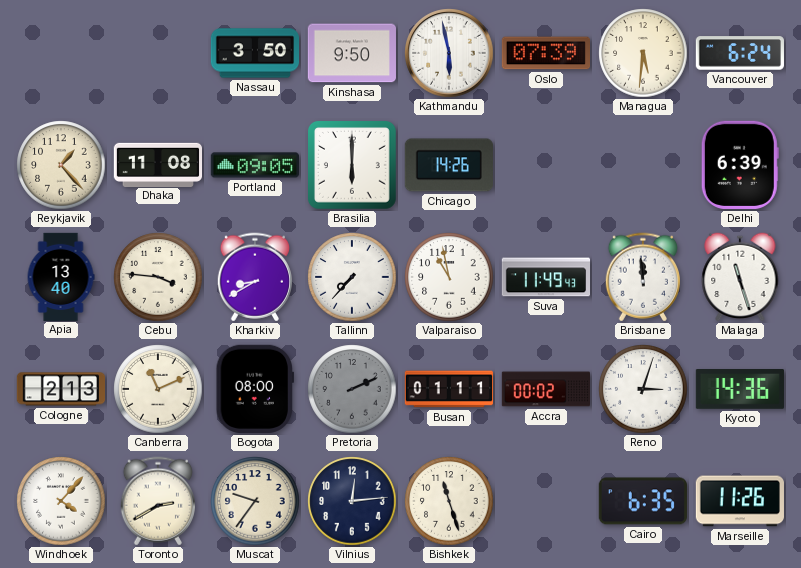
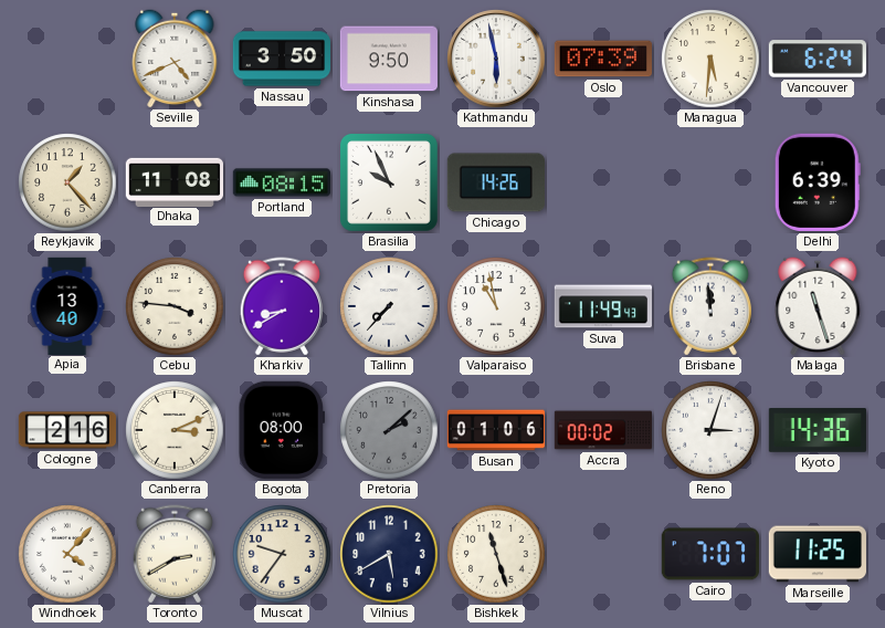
Seville: none -> 4:41 (175, 59)
Portland: 09:05 -> 08:15 (281, 182)
Brasilia: 6:00 -> 9:56 (389, 182)
Cologne: 2:13 -> 2:16 (66, 430)
Canberra: 11:11 -> 3:11 (175, 430)
Pretoria: 2:11 -> 2:08 (389, 430)
Busan: 01:11 -> 01:06 (495, 430)
Vilnius: 12:14 -> 5:40 (389, 554)
Cairo: 6:35 -> 7:07 (710, 554)
Marseille: 11:26 -> 11:25 (818, 554)
